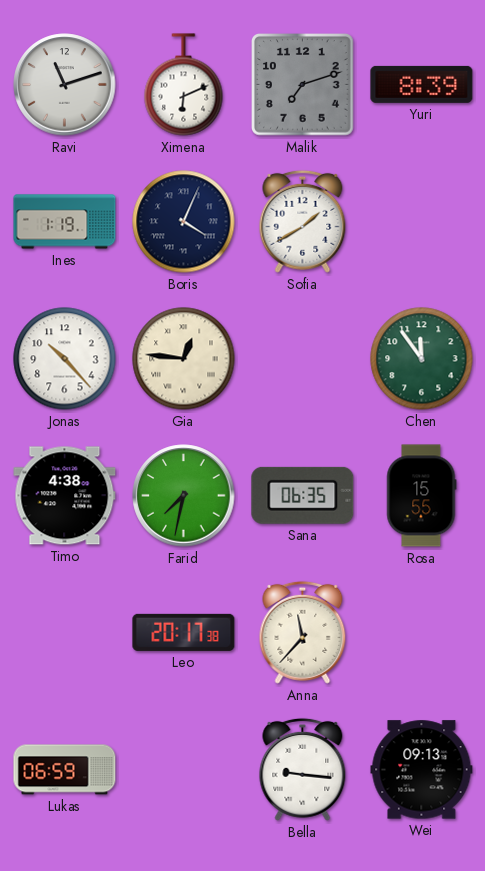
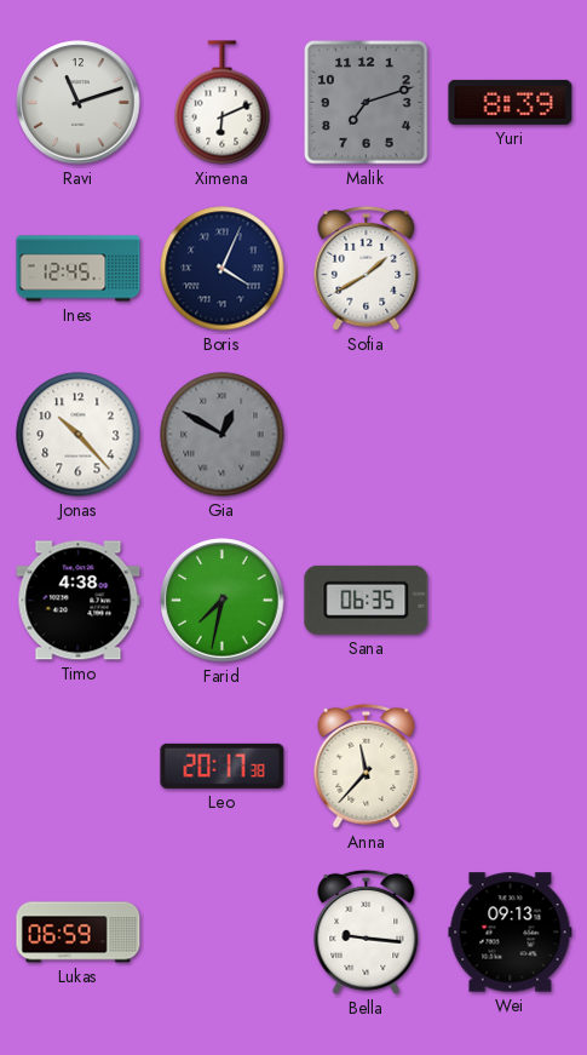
Ines: 1:19 -> 12:45 (79, 269)
Gia: 12:46 -> 12:50 (223, 435)
Gia dial: cream -> grey (223, 435)
Chen: 11:54 -> none (422, 359)
Rosa: 15:55 -> none (422, 496)
